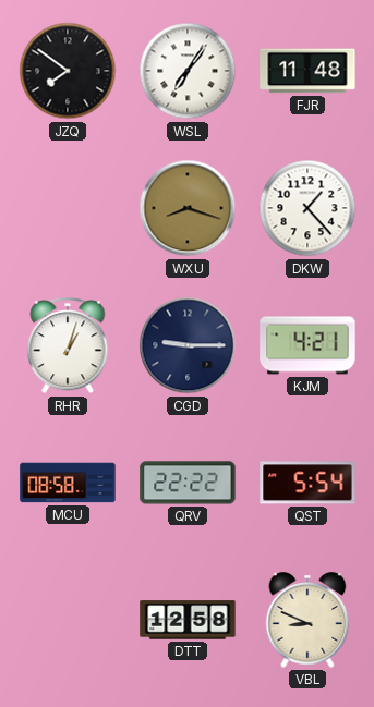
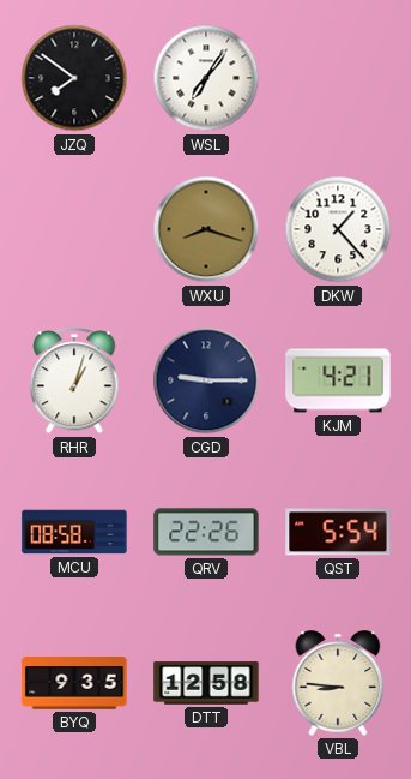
FJR: 11:48 -> none (307, 71)
QRV: 22:22 -> 22:26 (206, 532)
BYQ: none -> 9:35 (74, 683)
VBL: 8:49 -> 8:46 (338, 683)
